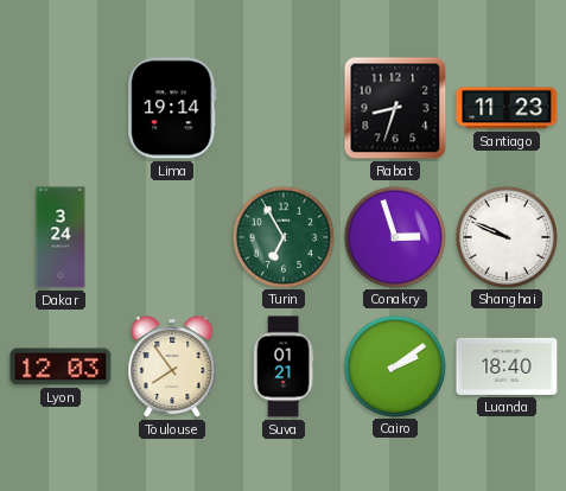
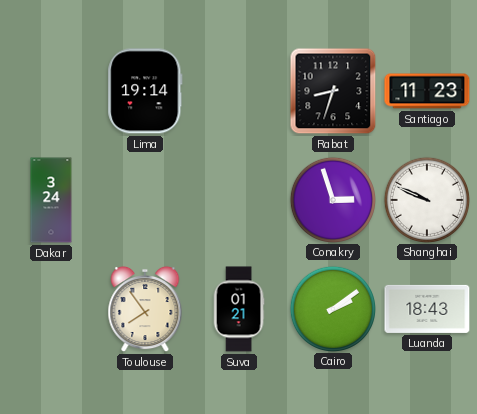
Turin: 6:55 -> none (282, 236)
Lyon: 12:03 -> none (61, 366)
Luanda: 18:40 -> 18:43 (427, 309)
